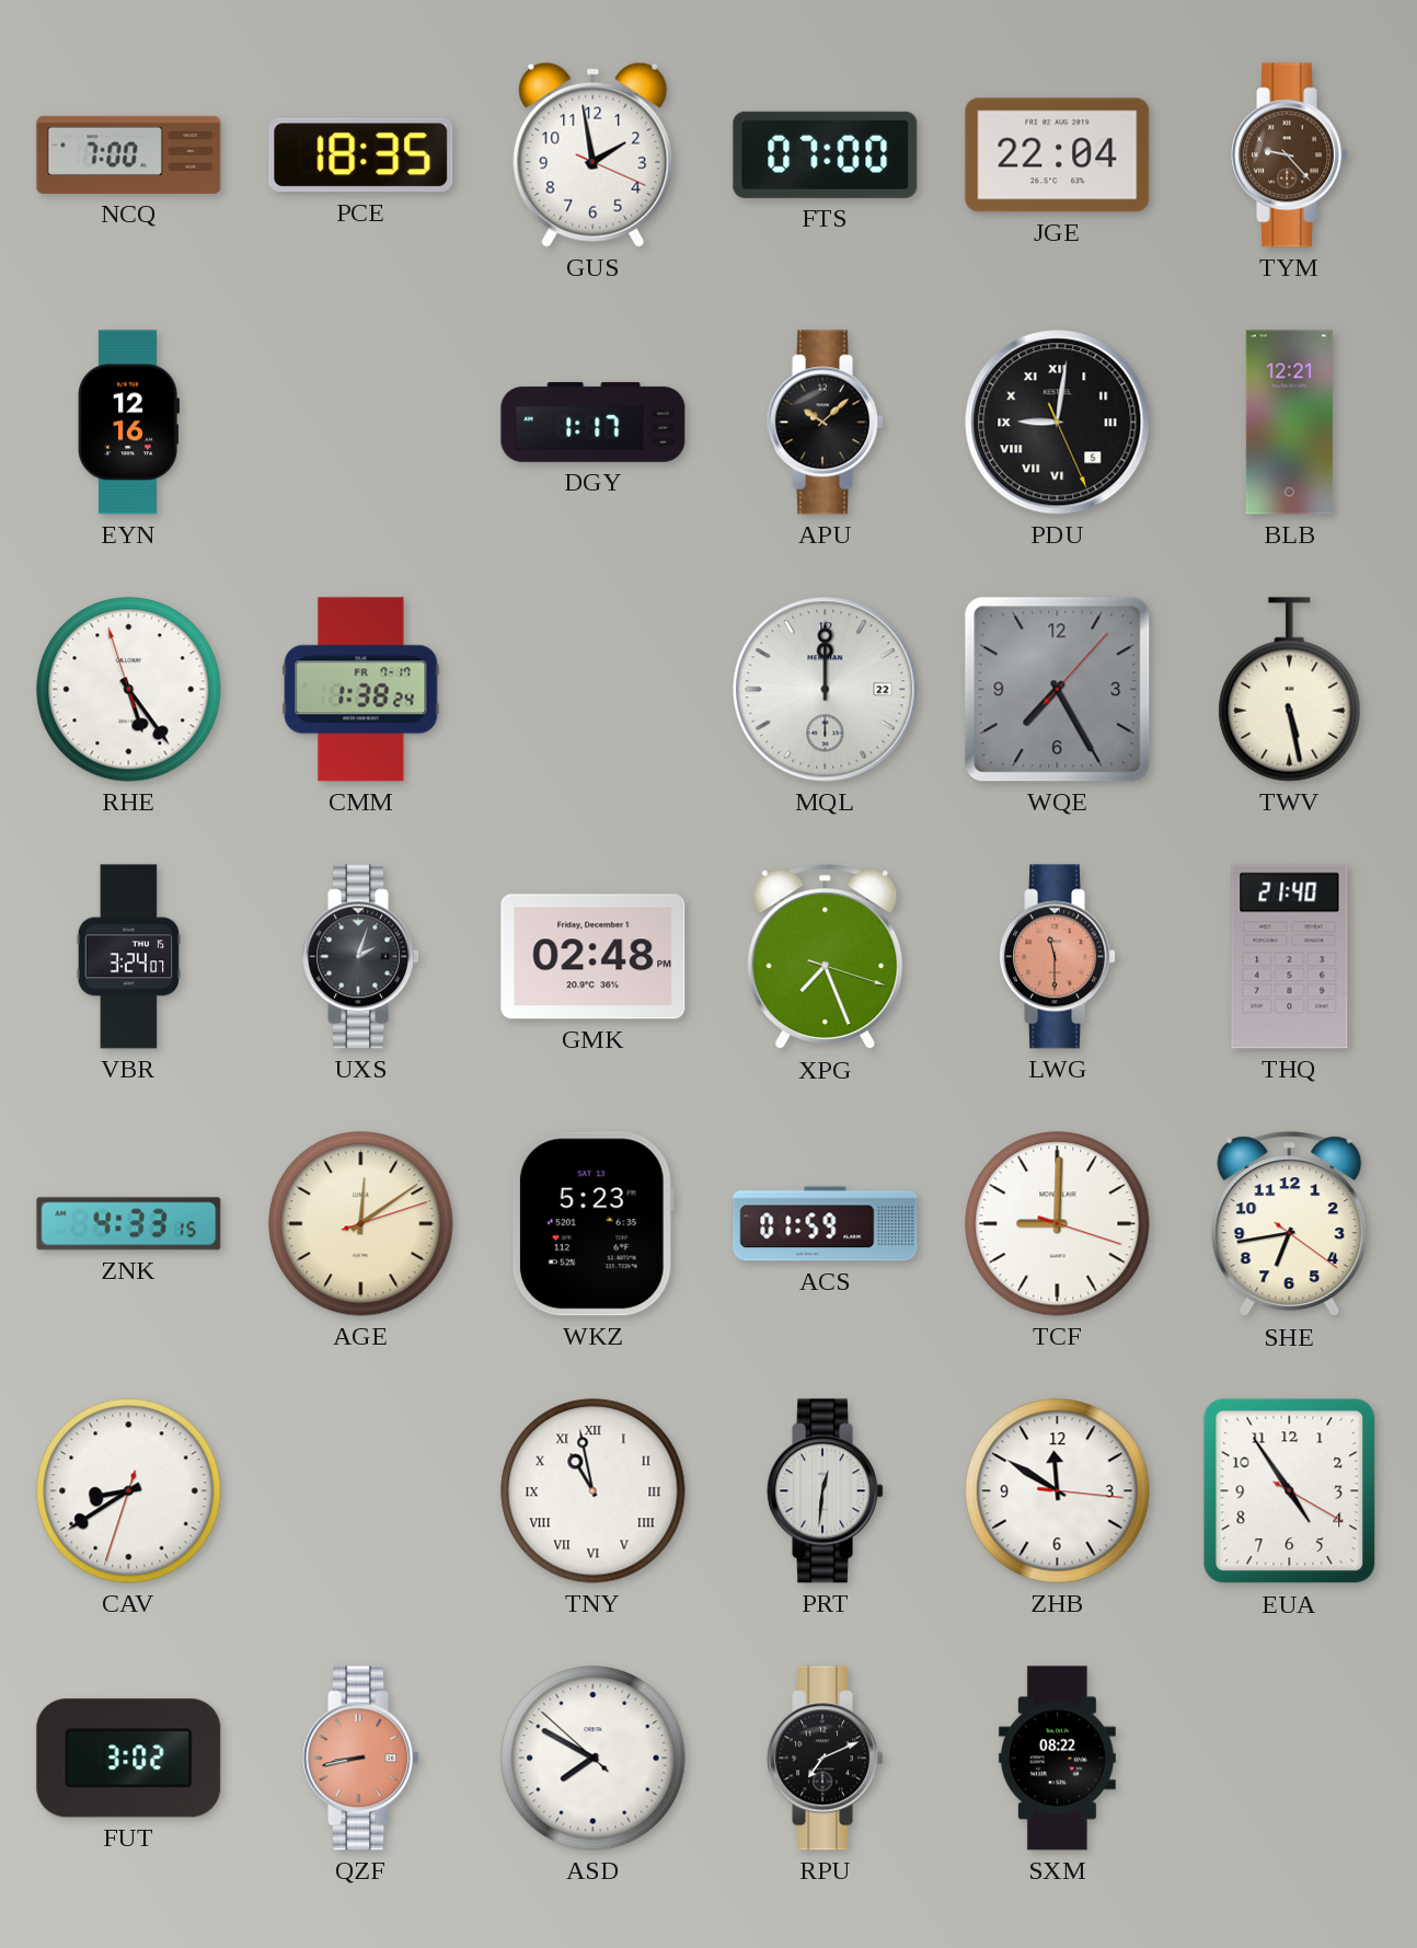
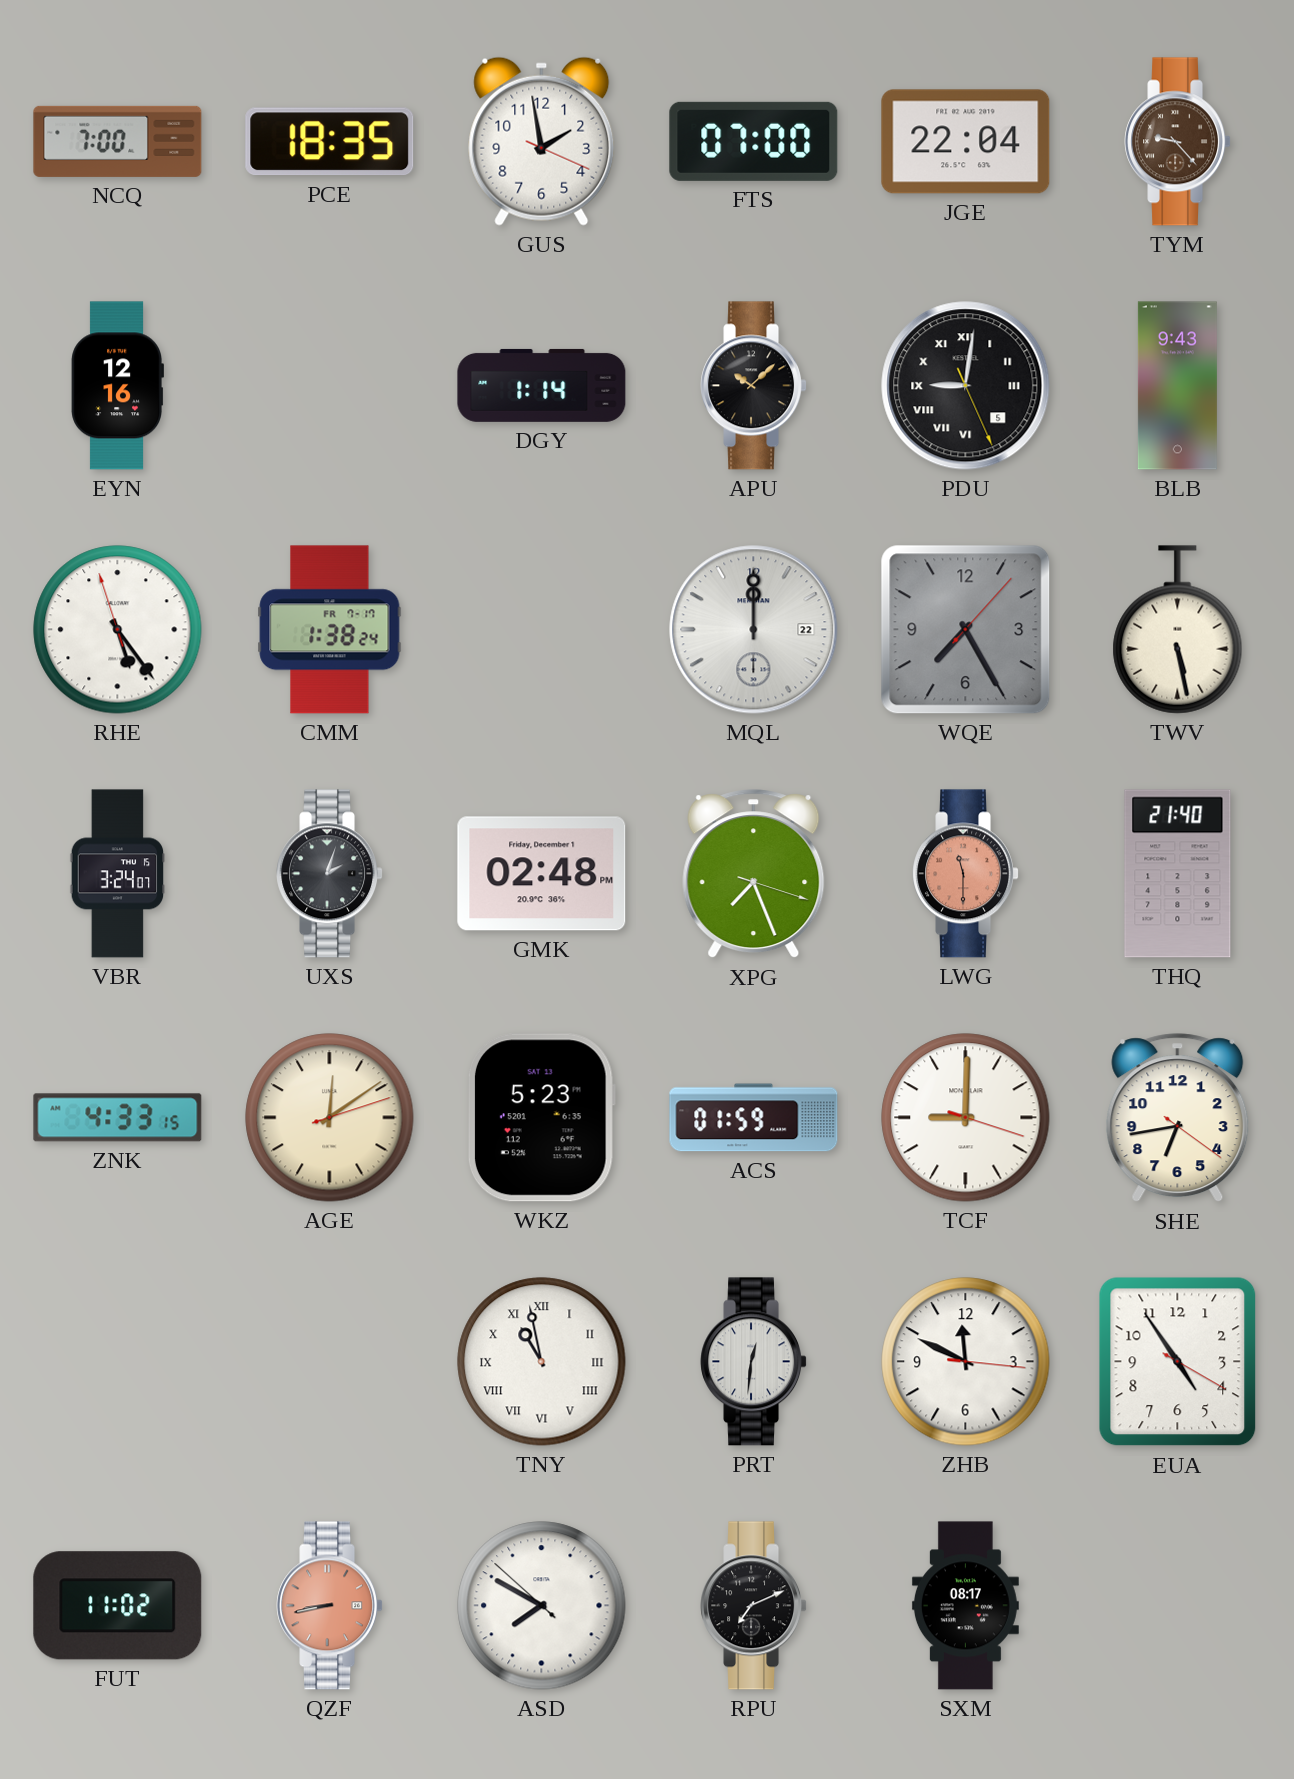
DGY: 1:17 -> 1:14 (542, 385)
BLB: 12:21 -> 9:43 (1177, 386)
CAV: 8:39 -> none (129, 1491)
ZHB: 11:50 -> 11:49 (966, 1362)
FUT: 3:02 -> 11:02 (118, 1606)
SXM: 08:22 -> 08:17 (965, 1606)
